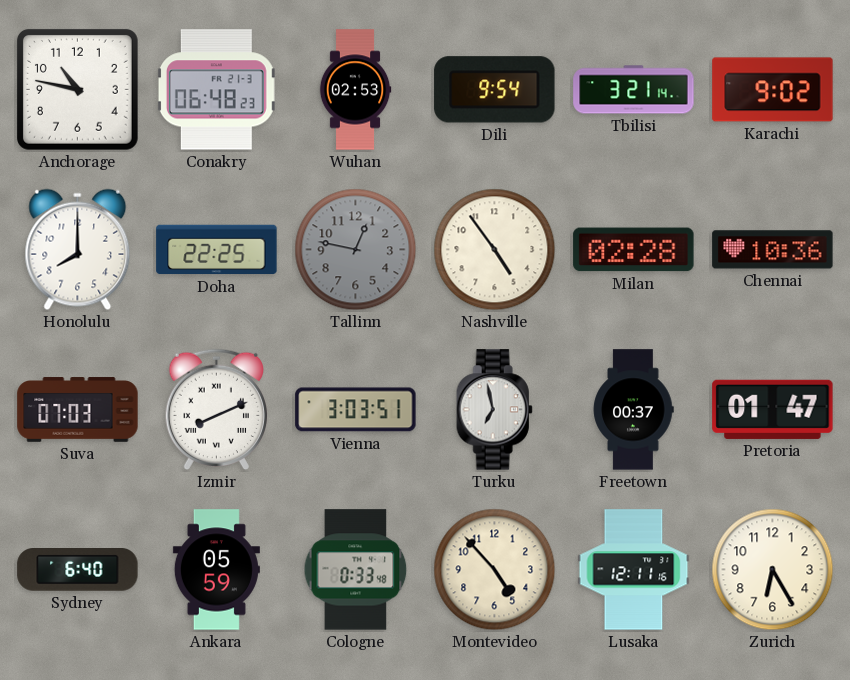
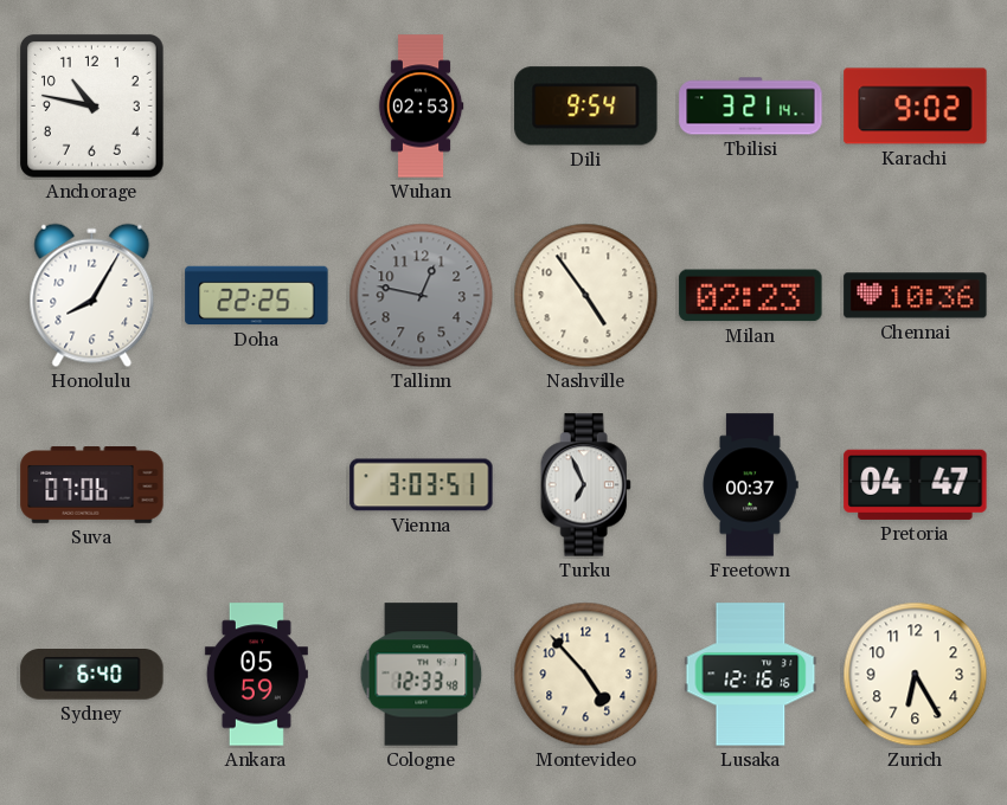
Conakry: 06:48 -> none (216, 90)
Honolulu: 8:00 -> 8:05 (92, 296)
Milan: 02:28 -> 02:23 (751, 296)
Suva: 07:03 -> 07:06 (92, 485)
Izmir: 8:11 -> none (216, 410)
Turku: 6:58 -> 6:56 (585, 485)
Pretoria: 01:47 -> 04:47 (916, 484)
Cologne: 0:33 -> 12:33 (422, 675)
Lusaka: 12:11 -> 12:16 (751, 675)
